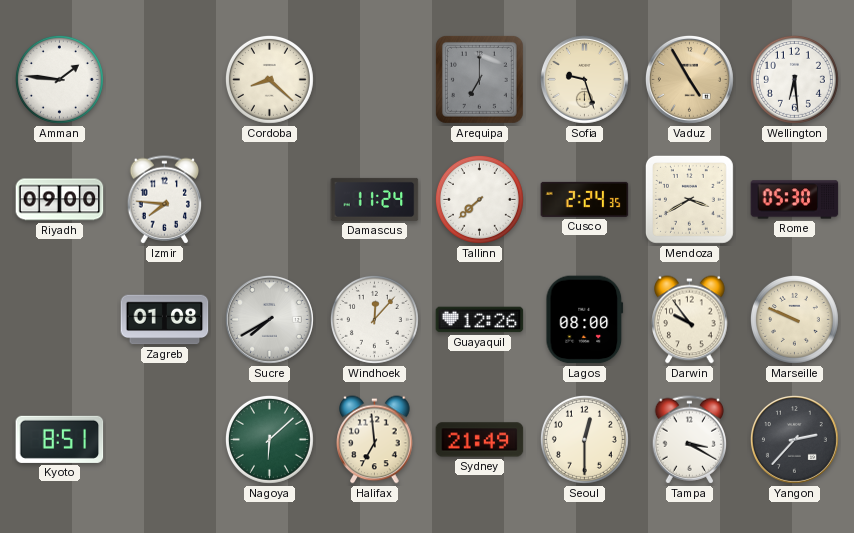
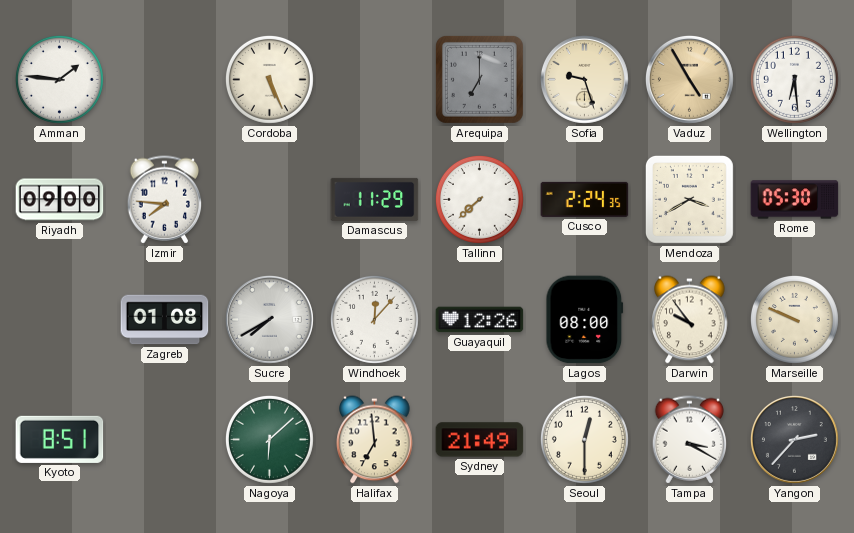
Cordoba: 8:22 -> 5:26 (269, 79)
Damascus: 11:24 -> 11:29 (375, 199)
